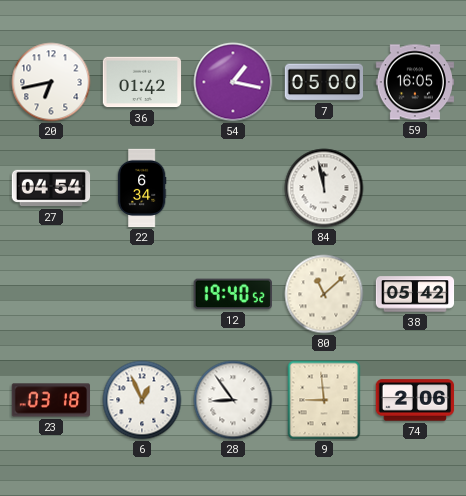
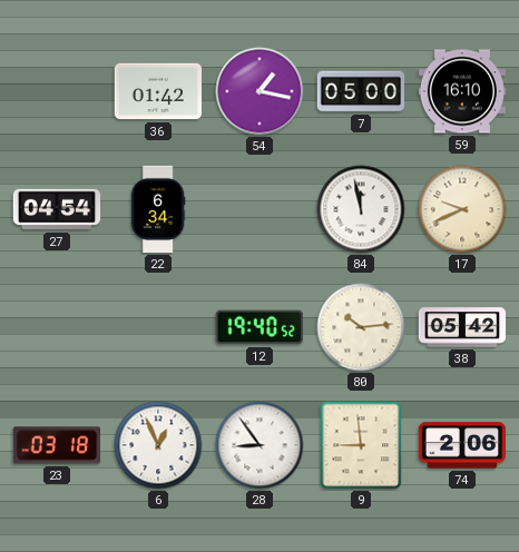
20: 6:43 -> none (51, 82)
59: 16:05 -> 16:10 (461, 91)
17: none -> 9:41 (462, 209)
80: 11:08 -> 10:14 (361, 327)
